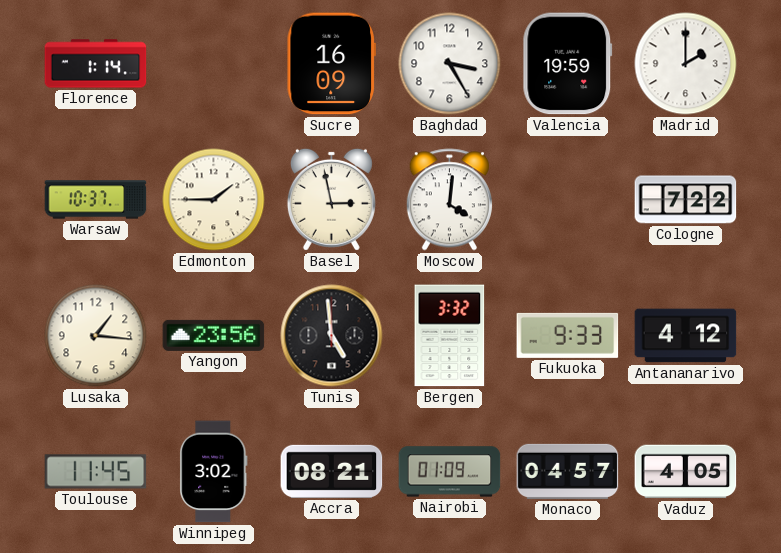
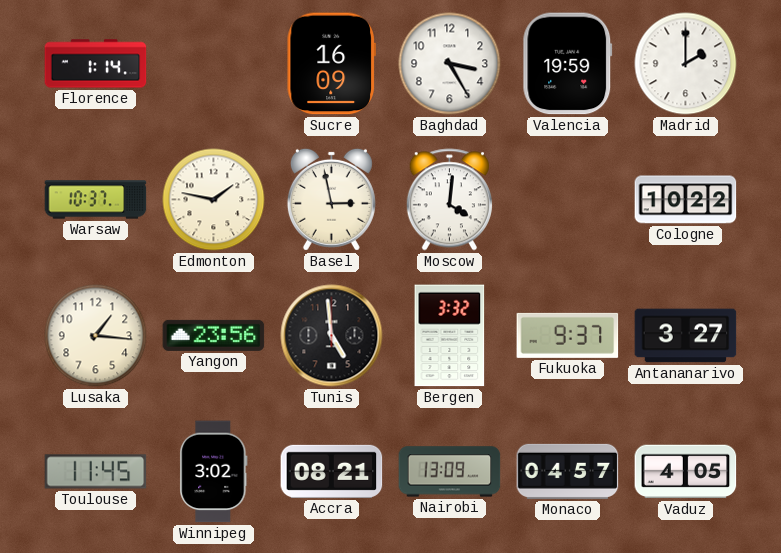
Edmonton: 1:45 -> 1:47 (214, 200)
Cologne: 7:22 -> 10:22 (686, 200)
Fukuoka: 9:33 -> 9:37 (568, 335)
Antananarivo: 4:12 -> 3:27 (686, 336)
Nairobi: 01:09 -> 13:09 (450, 472)
